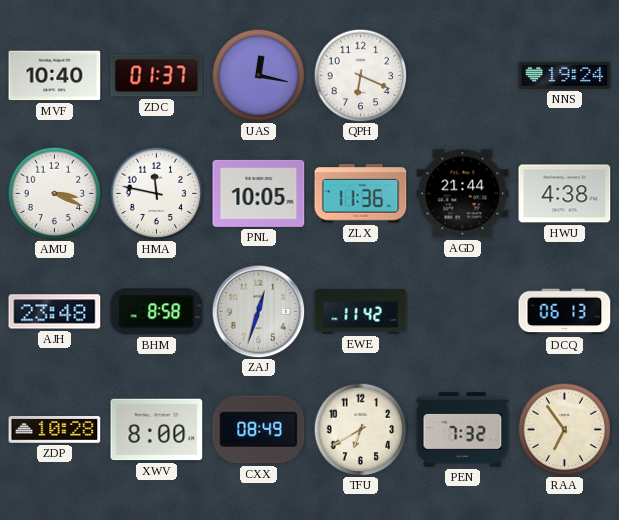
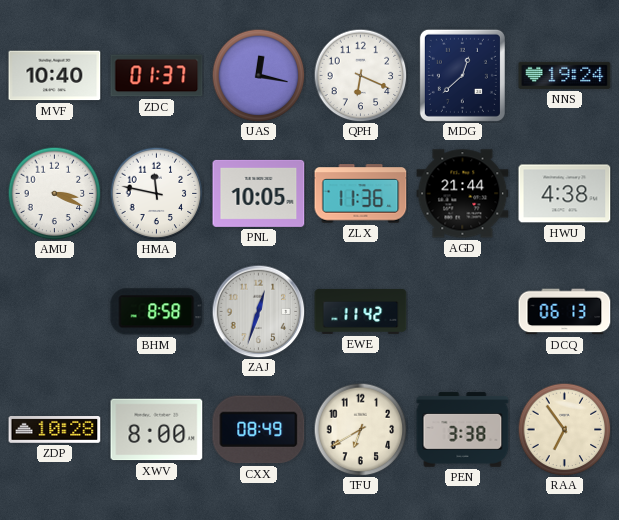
MDG: none -> 12:38 (462, 75)
AJH: 23:48 -> none (55, 312)
PEN: 7:32 -> 3:38 (463, 430)
